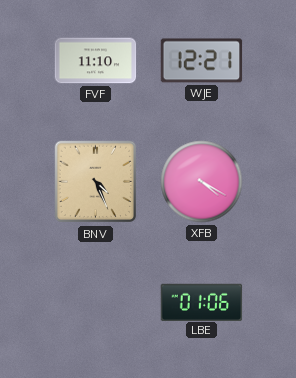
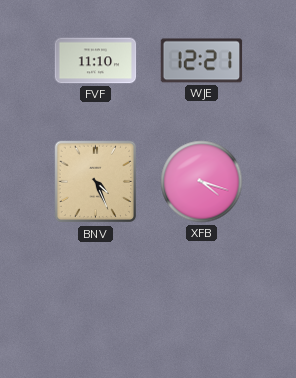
XFB: 4:20 -> 4:18 (202, 182)
LBE: 01:06 -> none (202, 302)
